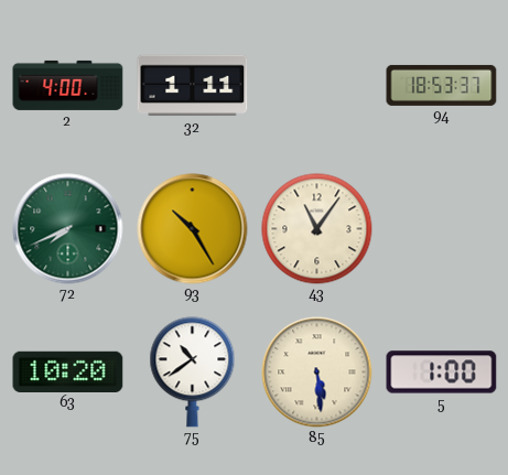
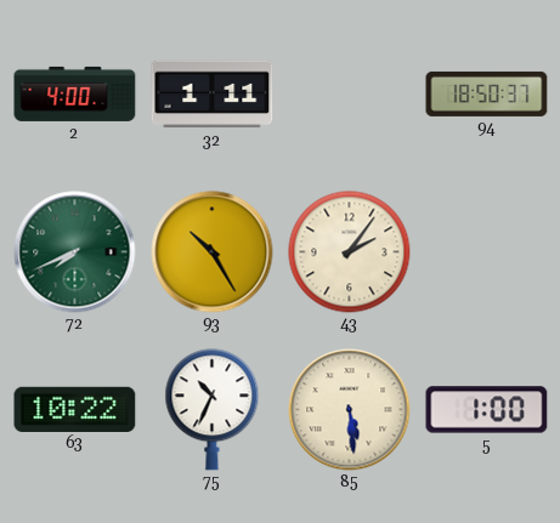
94: 18:53 -> 18:50 (487, 93)
43: 11:06 -> 2:06 (350, 252)
63: 10:20 -> 10:22 (75, 409)
75: 10:39 -> 10:34 (213, 410)
